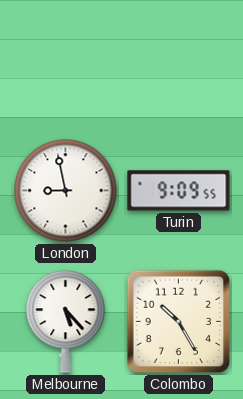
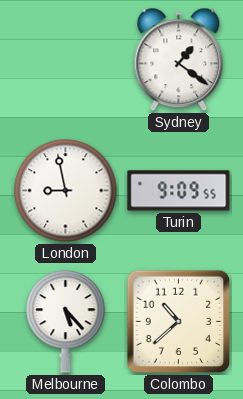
Sydney: none -> 1:21 (179, 60)
Colombo: 10:25 -> 10:38 (179, 322)
